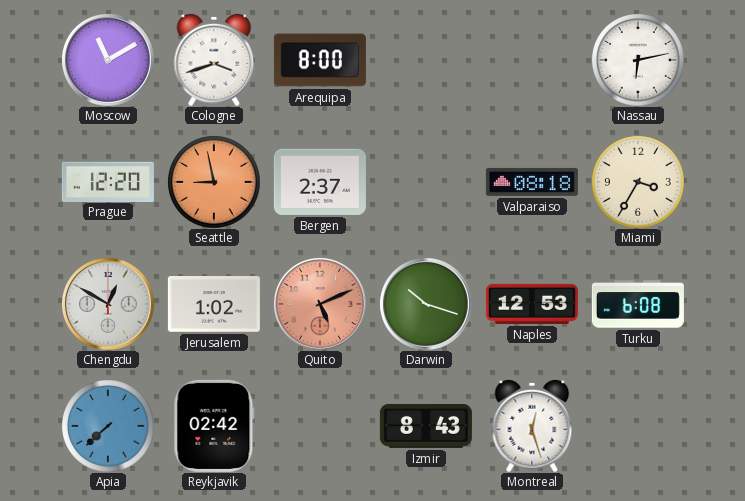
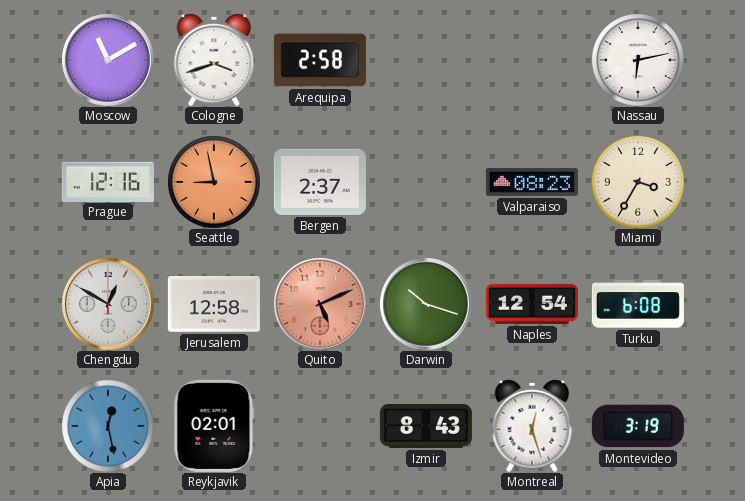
Arequipa: 8:00 -> 2:58 (320, 60)
Prague: 12:20 -> 12:16 (108, 181)
Valparaiso: 08:18 -> 08:23 (532, 182)
Jerusalem: 1:02 -> 12:58 (214, 305)
Naples: 12:53 -> 12:54 (532, 304)
Apia: 7:38 -> 12:28 (108, 426)
Reykjavik: 02:42 -> 02:01 (214, 426)
Montevideo: none -> 3:19 (638, 426)
